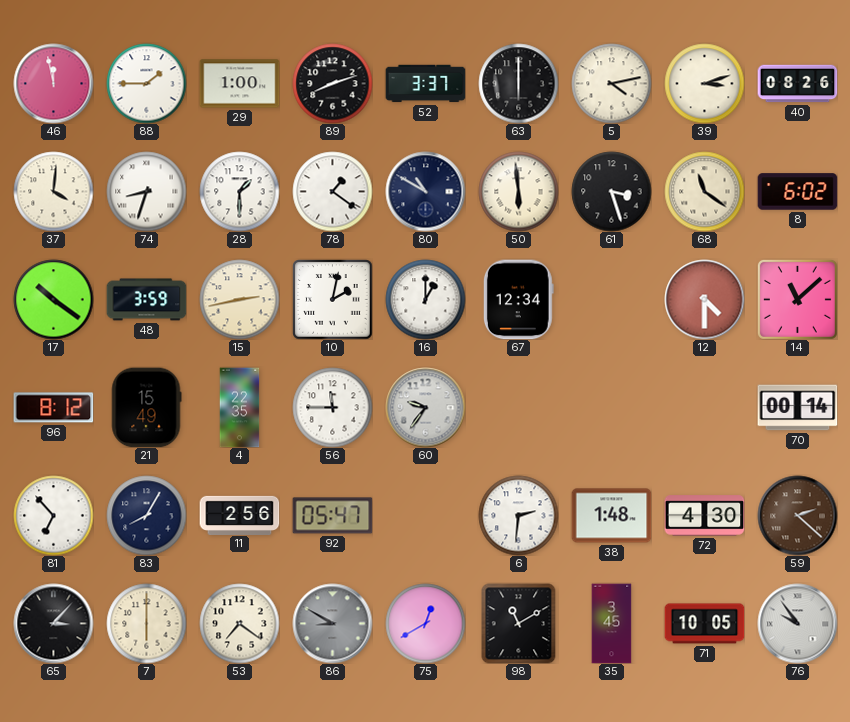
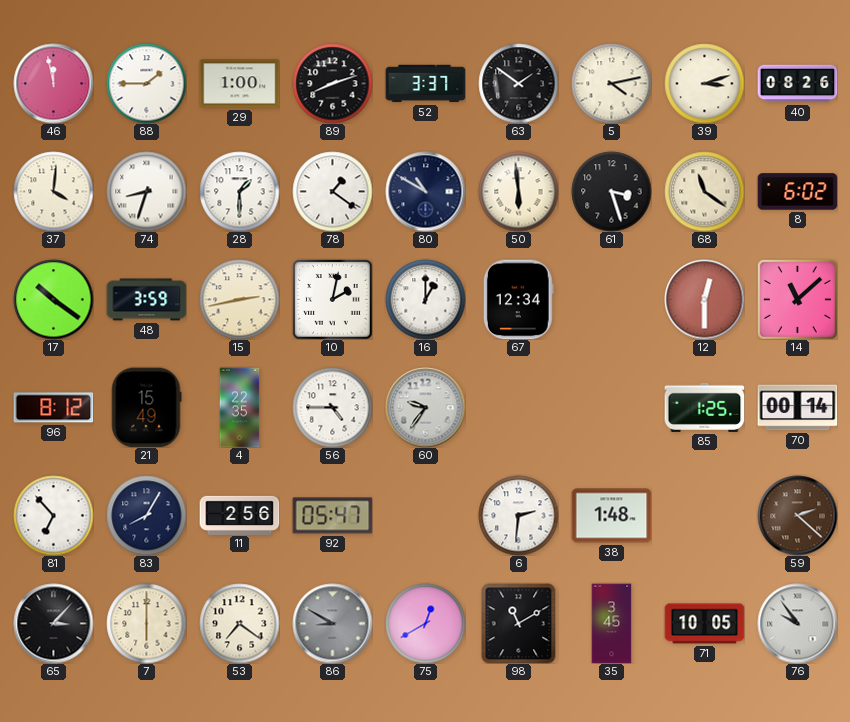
63: 6:00 -> 1:51 (518, 83)
12: 4:30 -> 12:30 (704, 299)
56: 11:45 -> 4:45 (332, 407)
85: none -> 1:25 (704, 407)
72: 4:30 -> none (704, 516)
